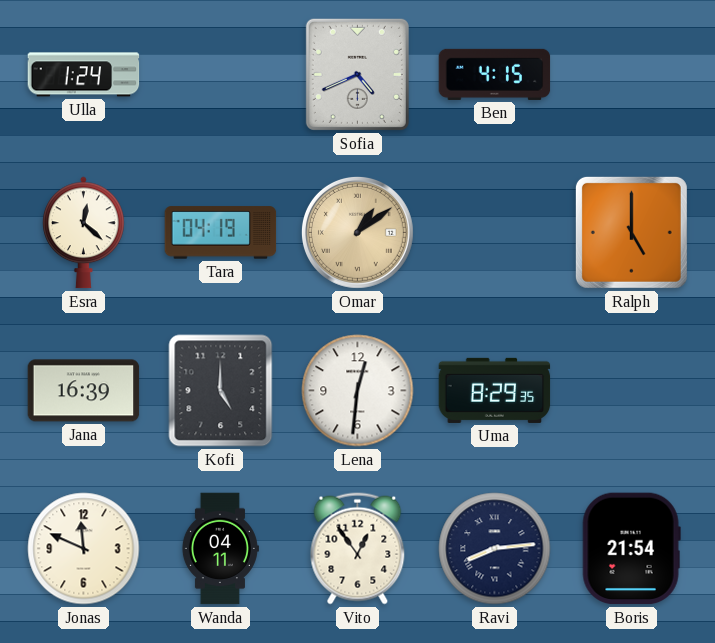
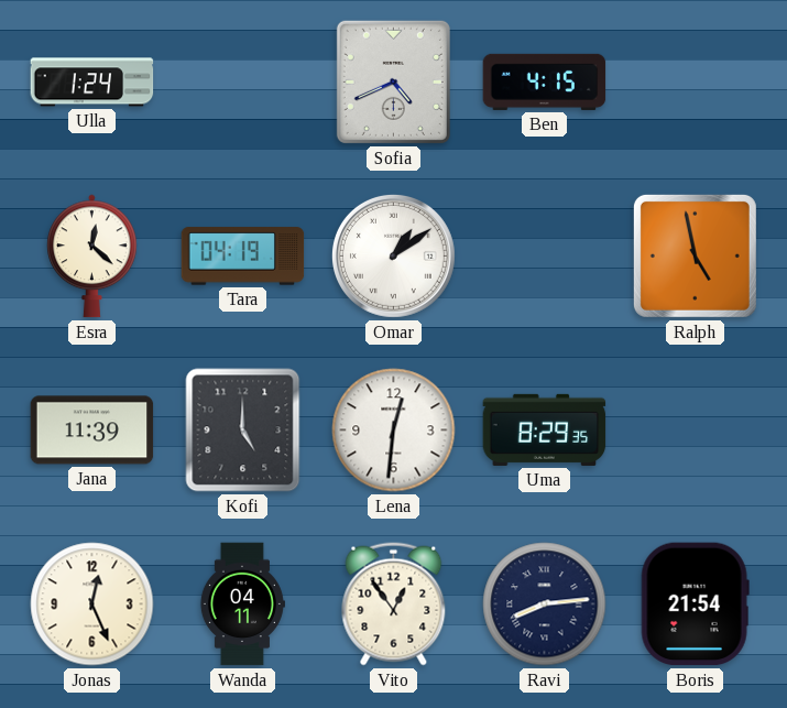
Omar dial: champagne -> white (393, 255)
Ralph: 5:00 -> 4:58 (695, 255)
Jana: 16:39 -> 11:39 (92, 431)
Jonas: 11:49 -> 12:26 (92, 604)
